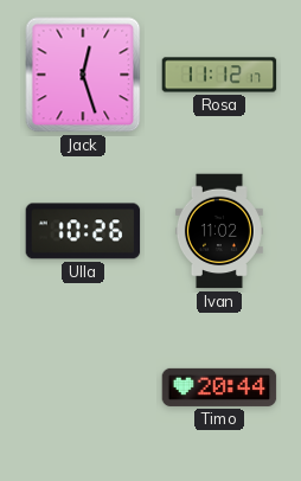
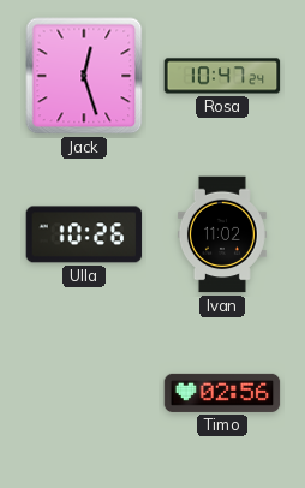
Rosa: 11:12 -> 10:47 (222, 76)
Timo: 20:44 -> 02:56 (222, 393)
